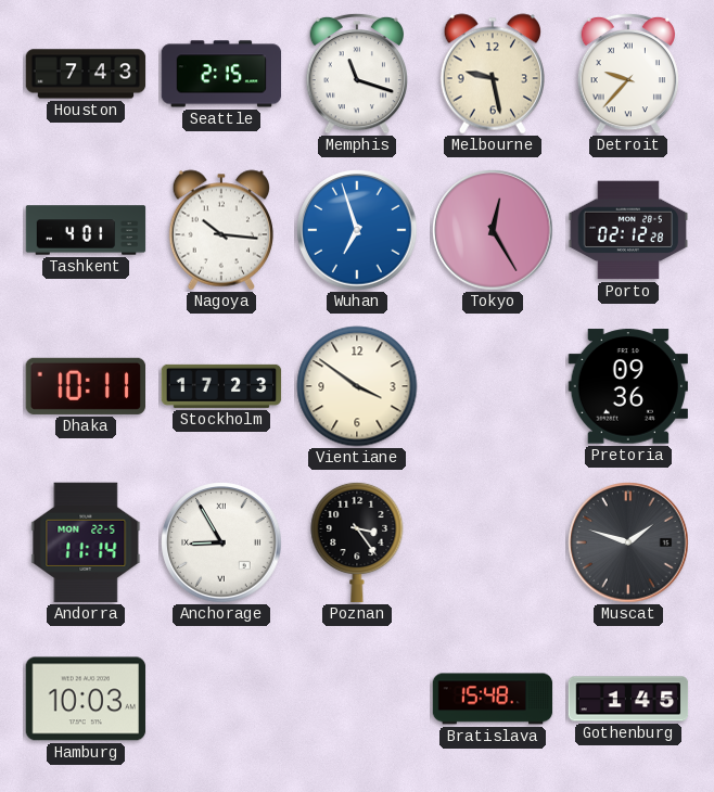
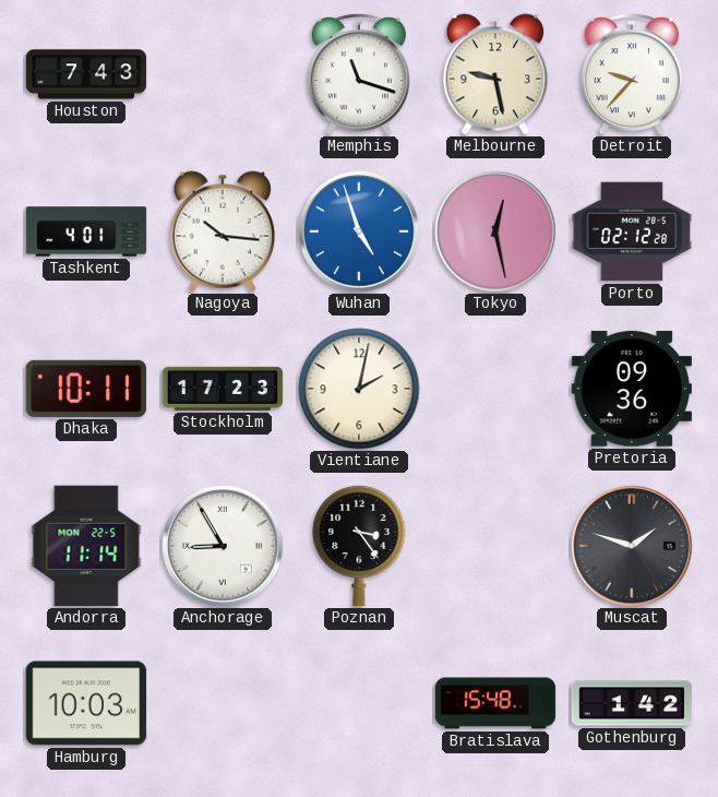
Seattle: 2:15 -> none (221, 74)
Wuhan: 6:57 -> 4:57 (359, 231)
Tokyo: 12:25 -> 12:28 (495, 231)
Vientiane: 3:51 -> 2:02 (359, 389)
Gothenburg: 1:45 -> 1:42 (632, 703)
